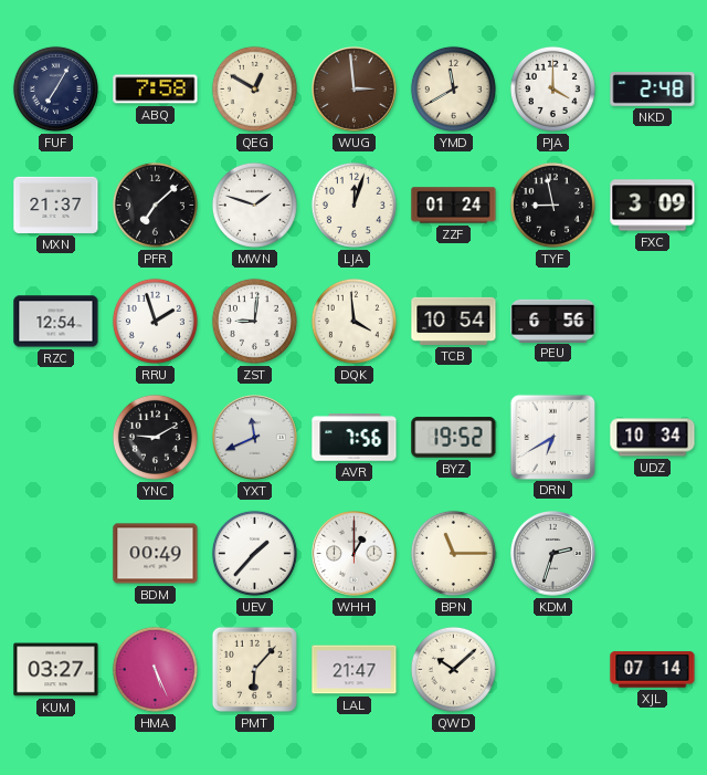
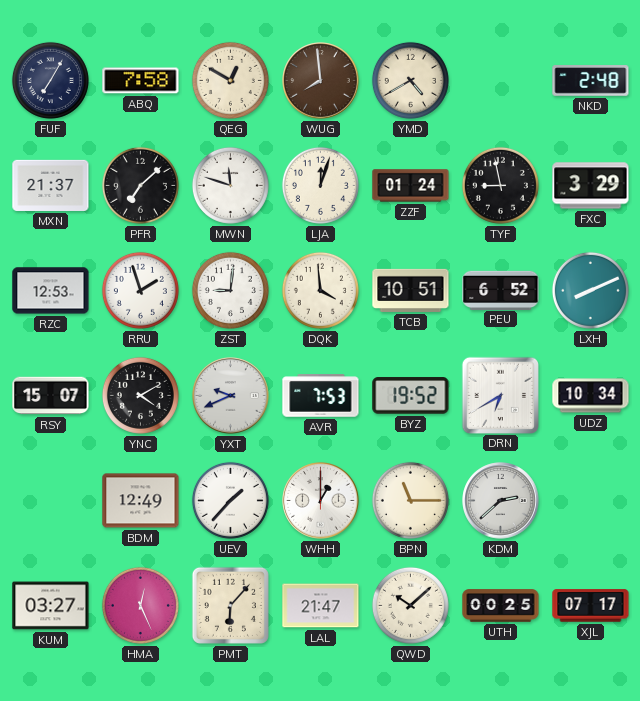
WUG: 2:59 -> 7:59 (321, 81)
YMD: 11:40 -> 4:40 (410, 80)
PJA: 4:00 -> none (552, 88)
MWN: 1:48 -> 11:48 (230, 185)
FXC: 3:09 -> 3:29 (591, 186)
RZC: 12:54 -> 12:53 (51, 291)
TCB: 10:54 -> 10:51 (411, 290)
PEU: 6:56 -> 6:52 (501, 290)
LXH: none -> 8:11 (590, 290)
RSY: none -> 15:07 (51, 396)
YNC: 9:10 -> 4:10 (140, 395)
YXT: 11:41 -> 9:41 (231, 396)
AVR: 7:56 -> 7:53 (321, 396)
BDM: 00:49 -> 12:49 (141, 501)
KDM: 2:33 -> 2:38 (501, 501)
HMA: 5:26 -> 12:26 (140, 605)
UTH: none -> 00:25 (501, 606)
XJL: 07:14 -> 07:17 (591, 606)
